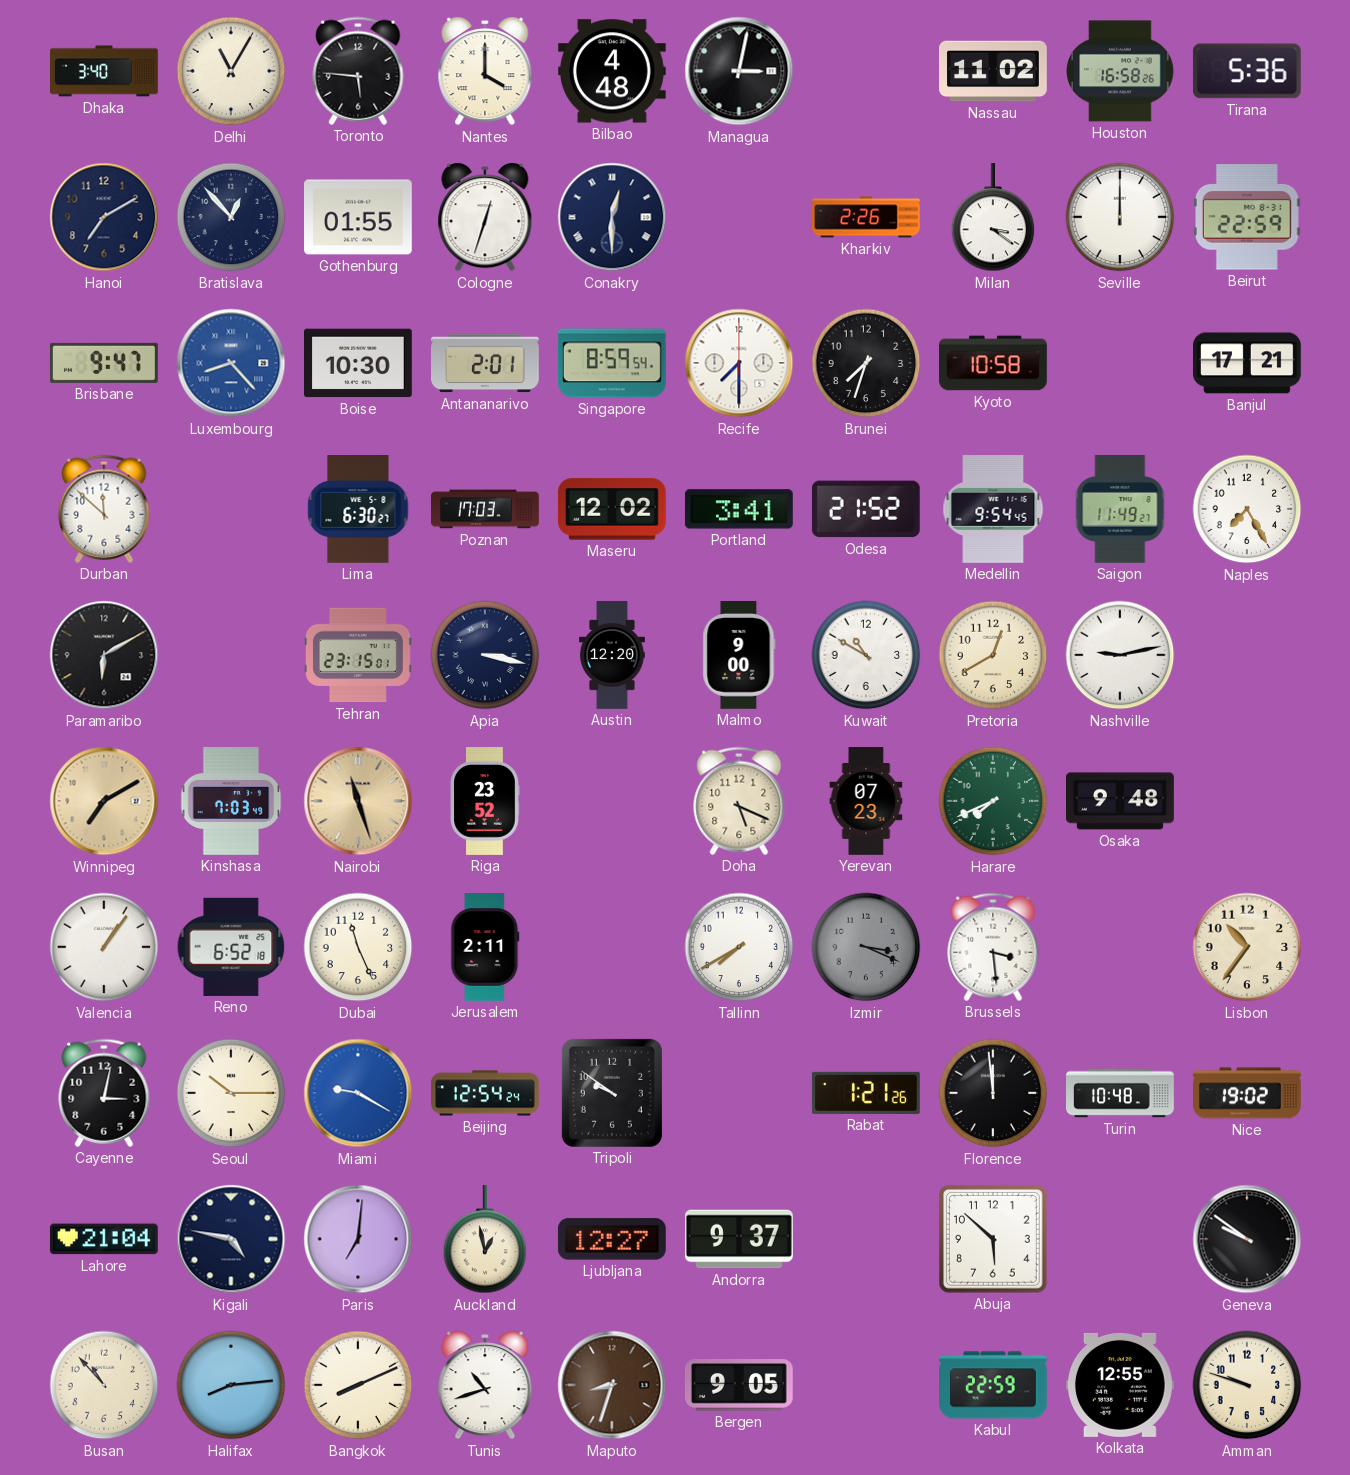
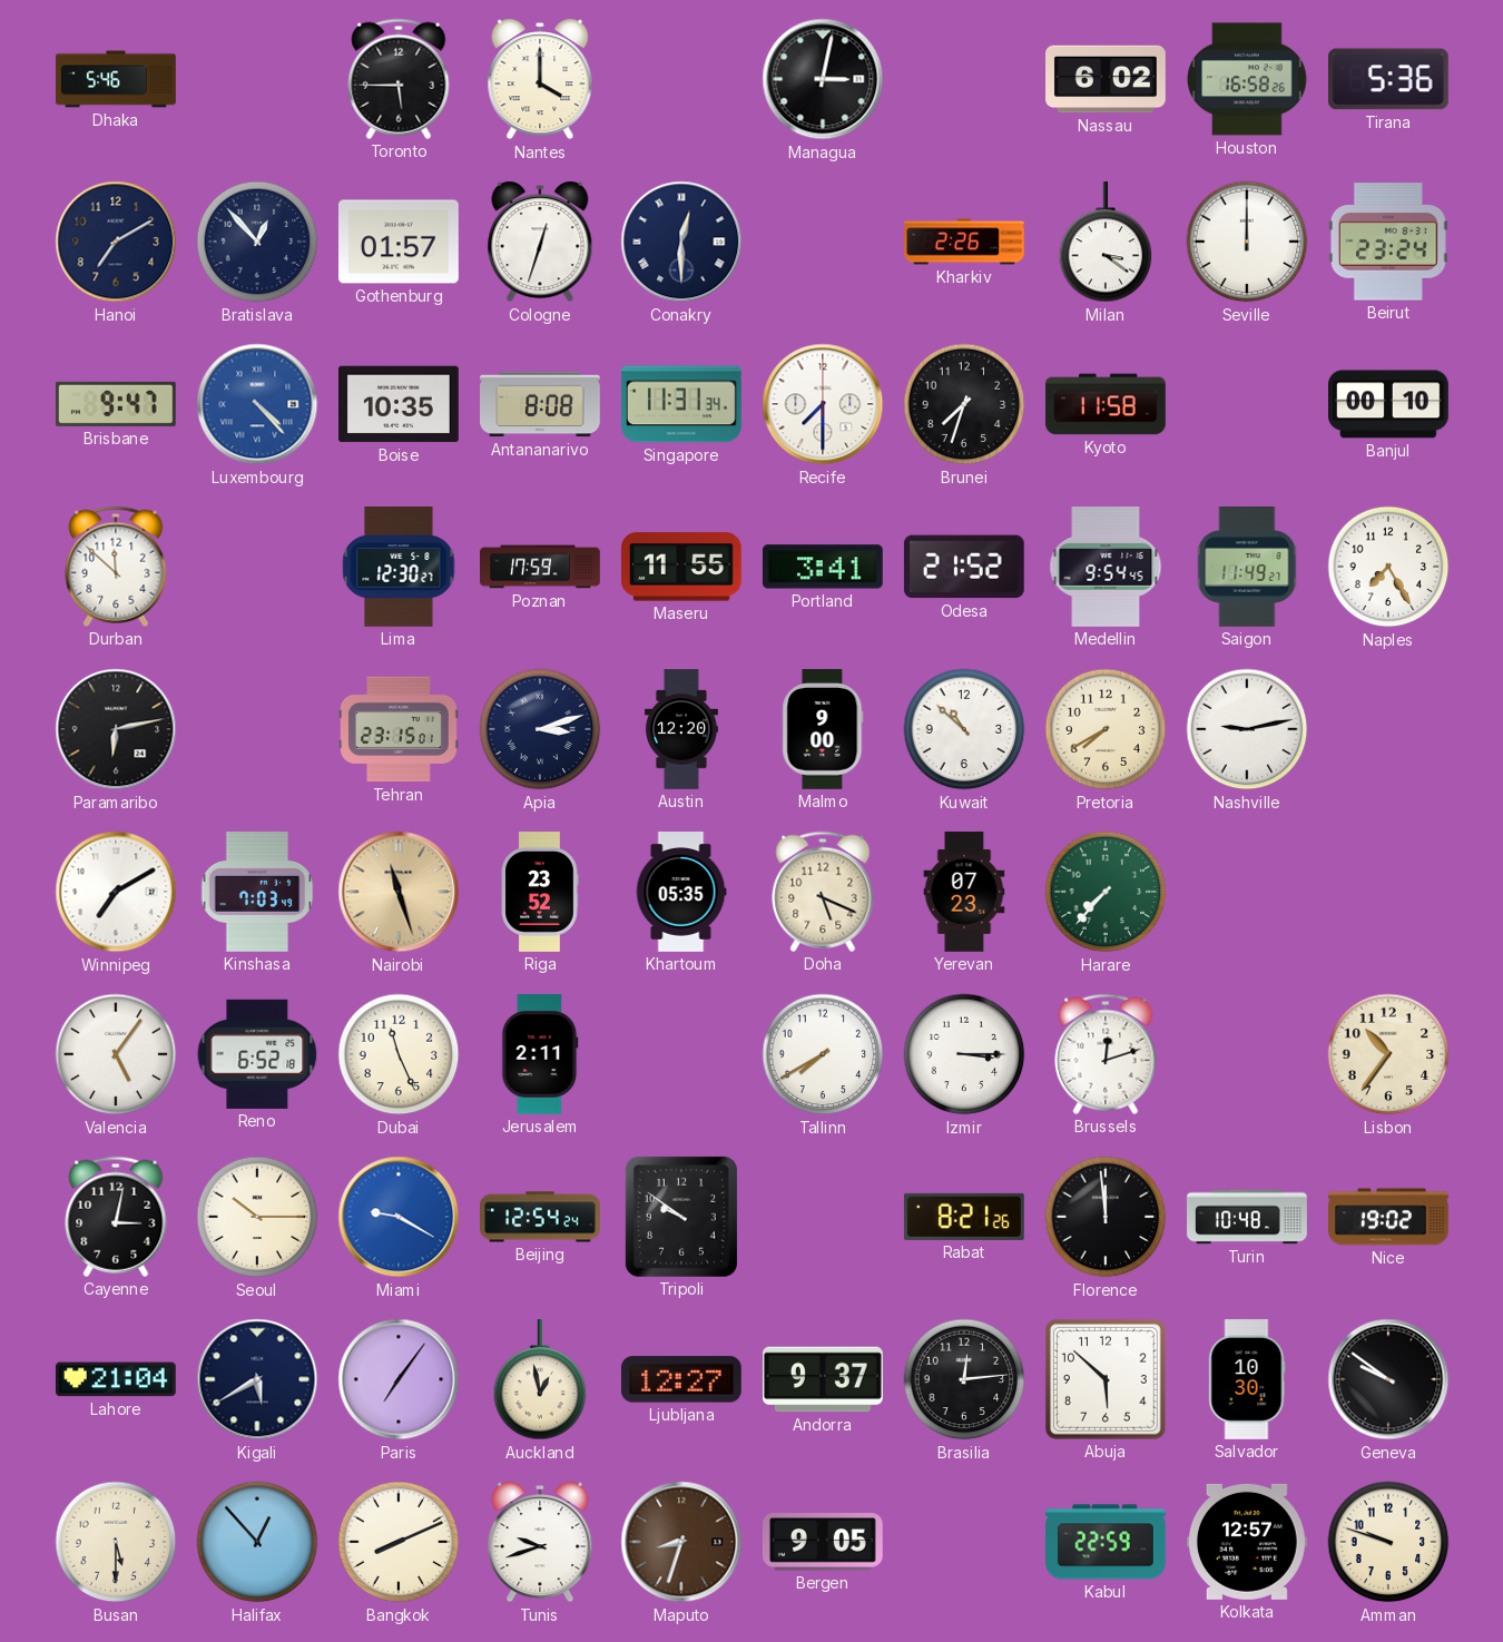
Dhaka: 3:40 -> 5:46 (116, 79)
Delhi: 11:05 -> none (231, 71)
Toronto: 5:46 -> 5:45 (399, 79)
Bilbao: 4:48 -> none (612, 71)
Nassau: 11:02 -> 6:02 (1107, 79)
Gothenburg: 01:55 -> 01:57 (400, 242)
Beirut: 22:59 -> 23:24 (1388, 242)
Luxembourg: 8:23 -> 4:23 (257, 404)
Boise: 10:30 -> 10:35 (400, 404)
Antananarivo: 2:01 -> 8:08 (541, 404)
Singapore: 8:59 -> 11:31 (681, 404)
Kyoto: 10:58 -> 11:58 (1106, 404)
Banjul: 17:21 -> 00:10 (1389, 404)
Lima: 6:30 -> 12:30 (399, 568)
Poznan: 17:03 -> 17:59 (540, 567)
Maseru: 12:02 -> 11:55 (681, 567)
Paramaribo: 6:10 -> 6:13 (116, 729)
Apia: 3:17 -> 3:12 (540, 729)
Kuwait: 10:50 -> 10:52 (964, 729)
Pretoria: 12:40 -> 7:40 (1106, 729)
Winnipeg dial: champagne -> white (116, 892)
Khartoum: none -> 05:35 (681, 892)
Harare: 7:41 -> 7:37 (1106, 892)
Osaka: 9:48 -> none (1120, 801)
Valencia: 1:06 -> 5:06 (116, 1054)
Izmir: 3:19 -> 3:15 (964, 1054)
Izmir dial: grey -> white (964, 1054)
Brussels: 3:29 -> 12:12 (1106, 1054)
Rabat: 1:21 -> 8:21 (964, 1217)
Kigali: 4:47 -> 5:40 (257, 1379)
Paris: 7:01 -> 7:06 (399, 1379)
Brasilia: none -> 12:14 (964, 1379)
Salvador: none -> 10:30 (1247, 1380)
Busan: 10:53 -> 5:30 (116, 1542)
Halifax: 8:14 -> 12:53 (257, 1542)
Tunis: 10:42 -> 9:42 (540, 1542)
Kolkata: 12:55 -> 12:57 (1248, 1542)
